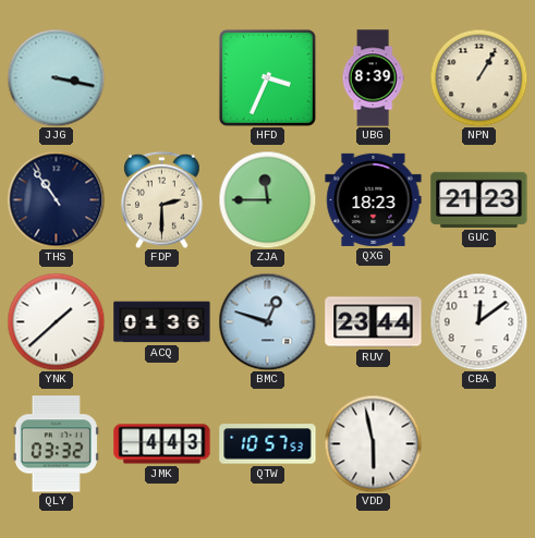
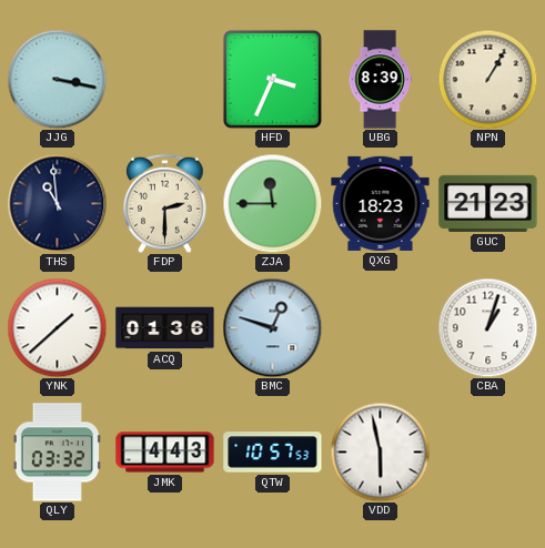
THS: 10:54 -> 10:59 (57, 203)
RUV: 23:44 -> none (374, 322)
CBA: 12:09 -> 1:03 (487, 327)
